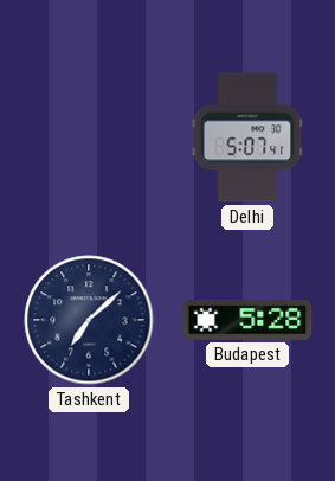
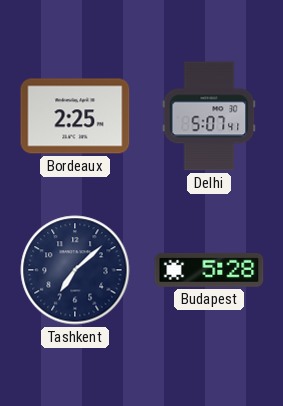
Bordeaux: none -> 2:25 (75, 116)
